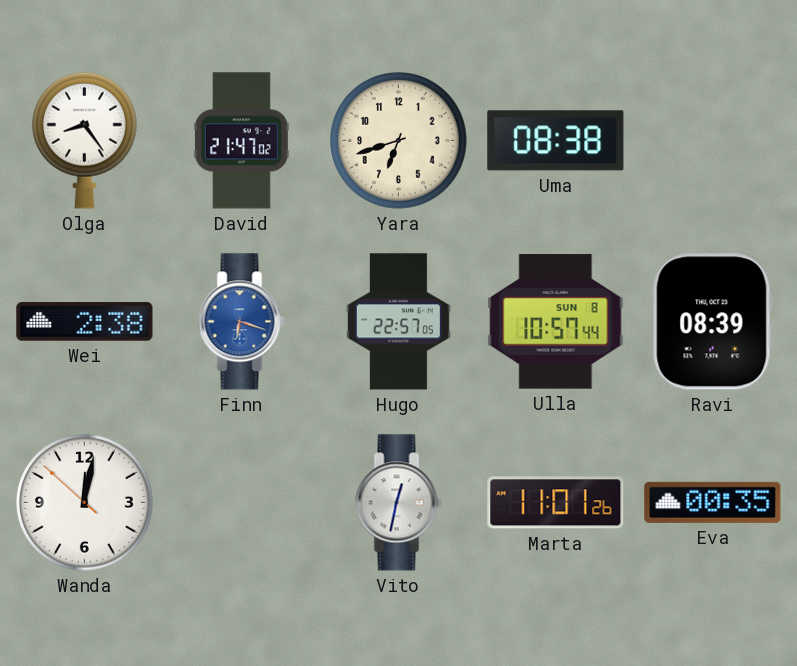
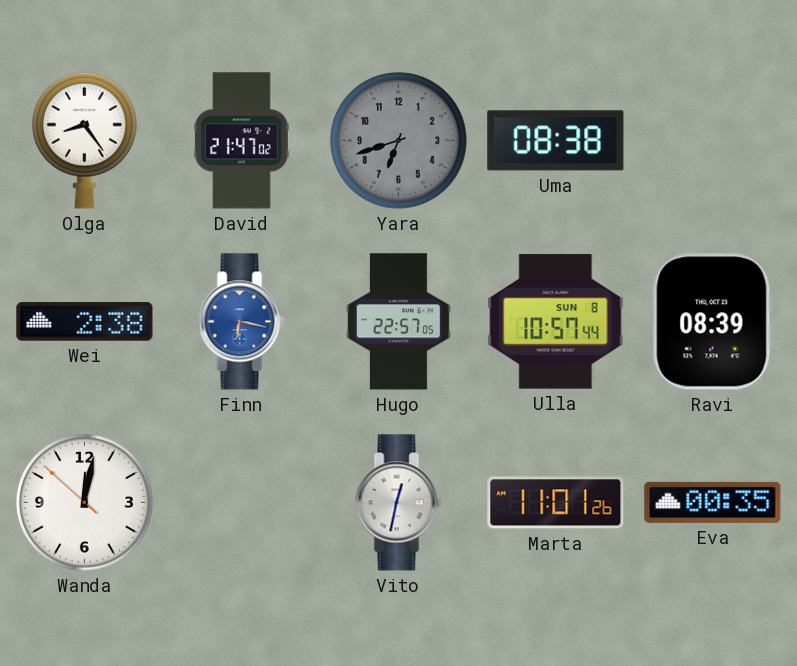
Yara dial: cream -> grey (399, 141)
Finn: 6:18 -> 6:17 (242, 322)
